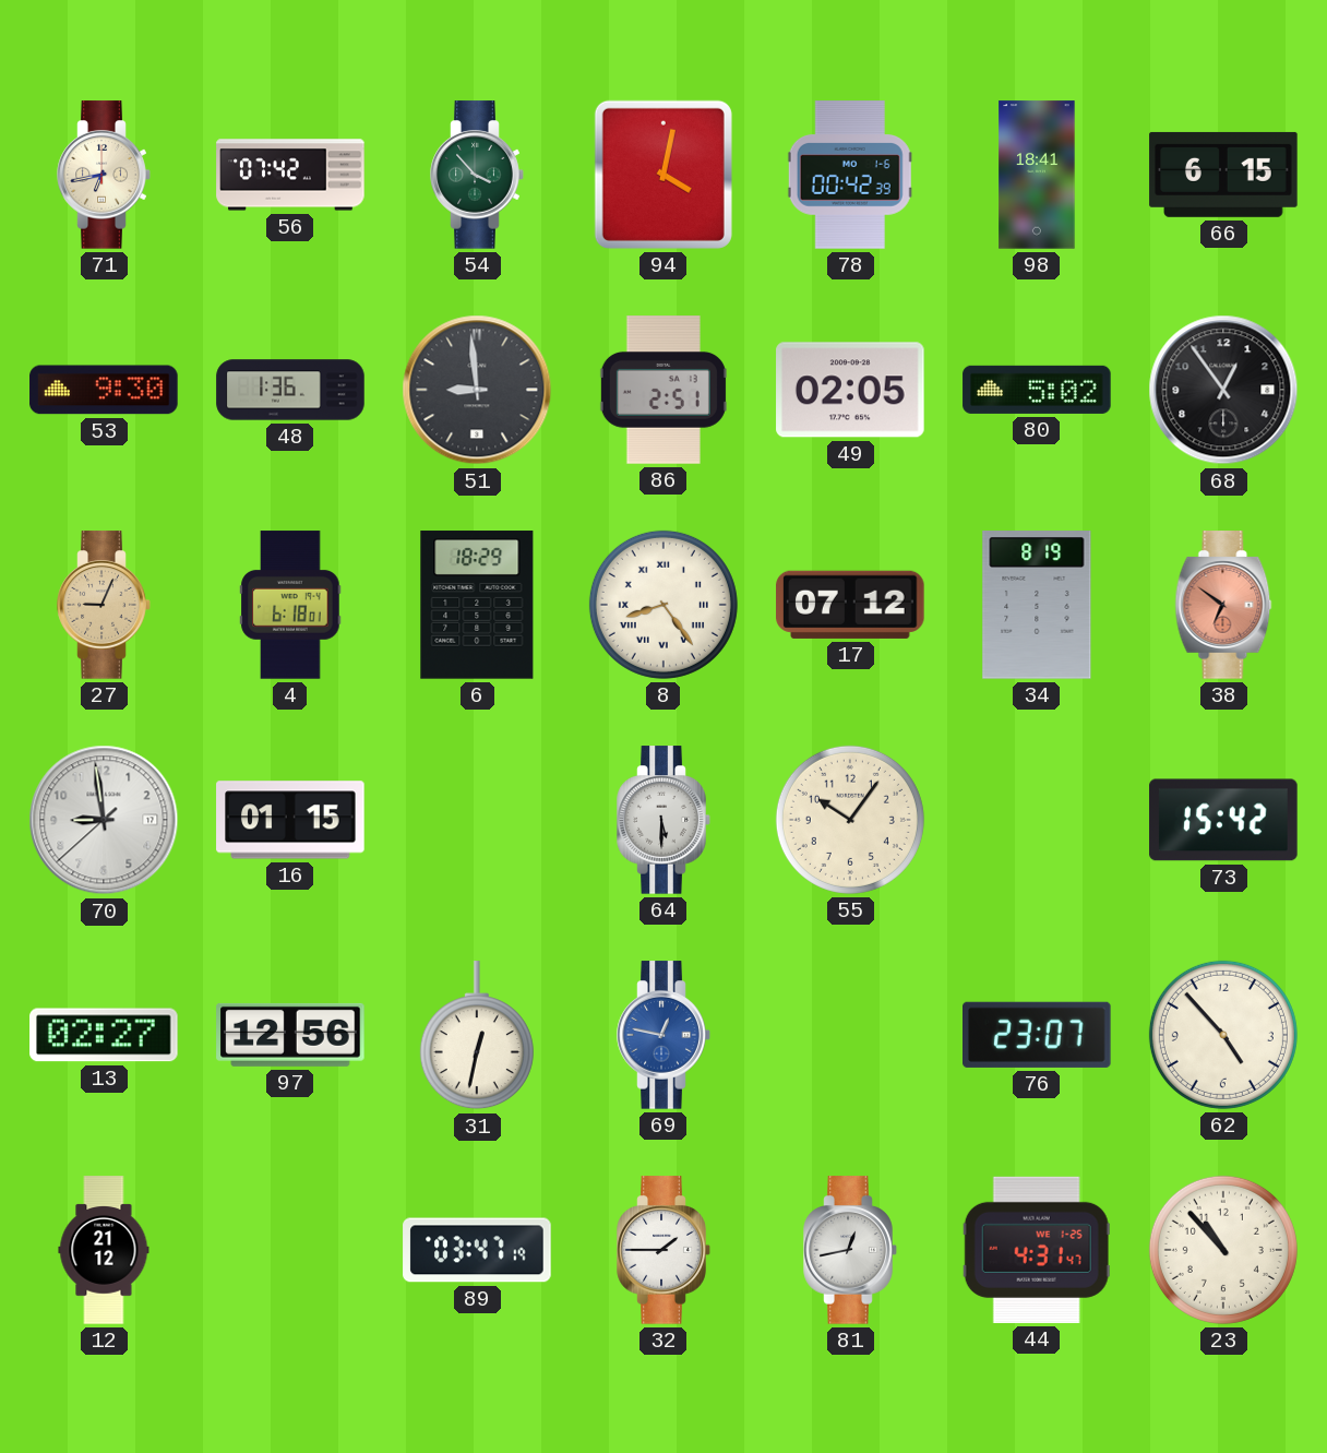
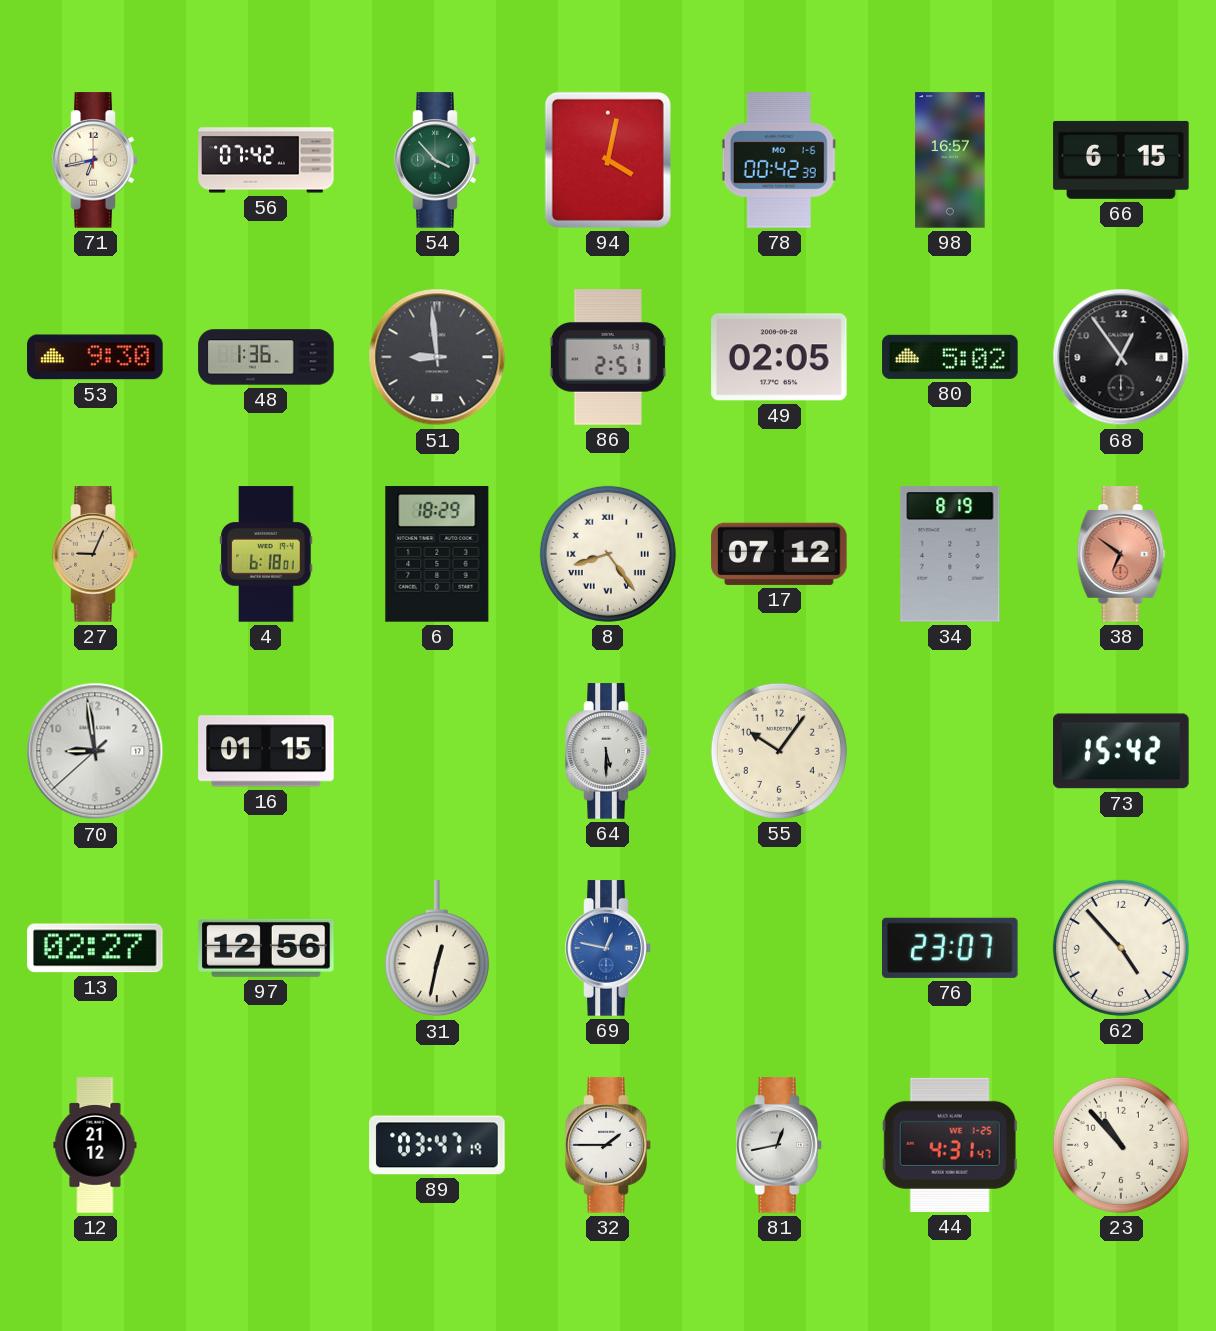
98: 18:41 -> 16:57 (950, 160)
